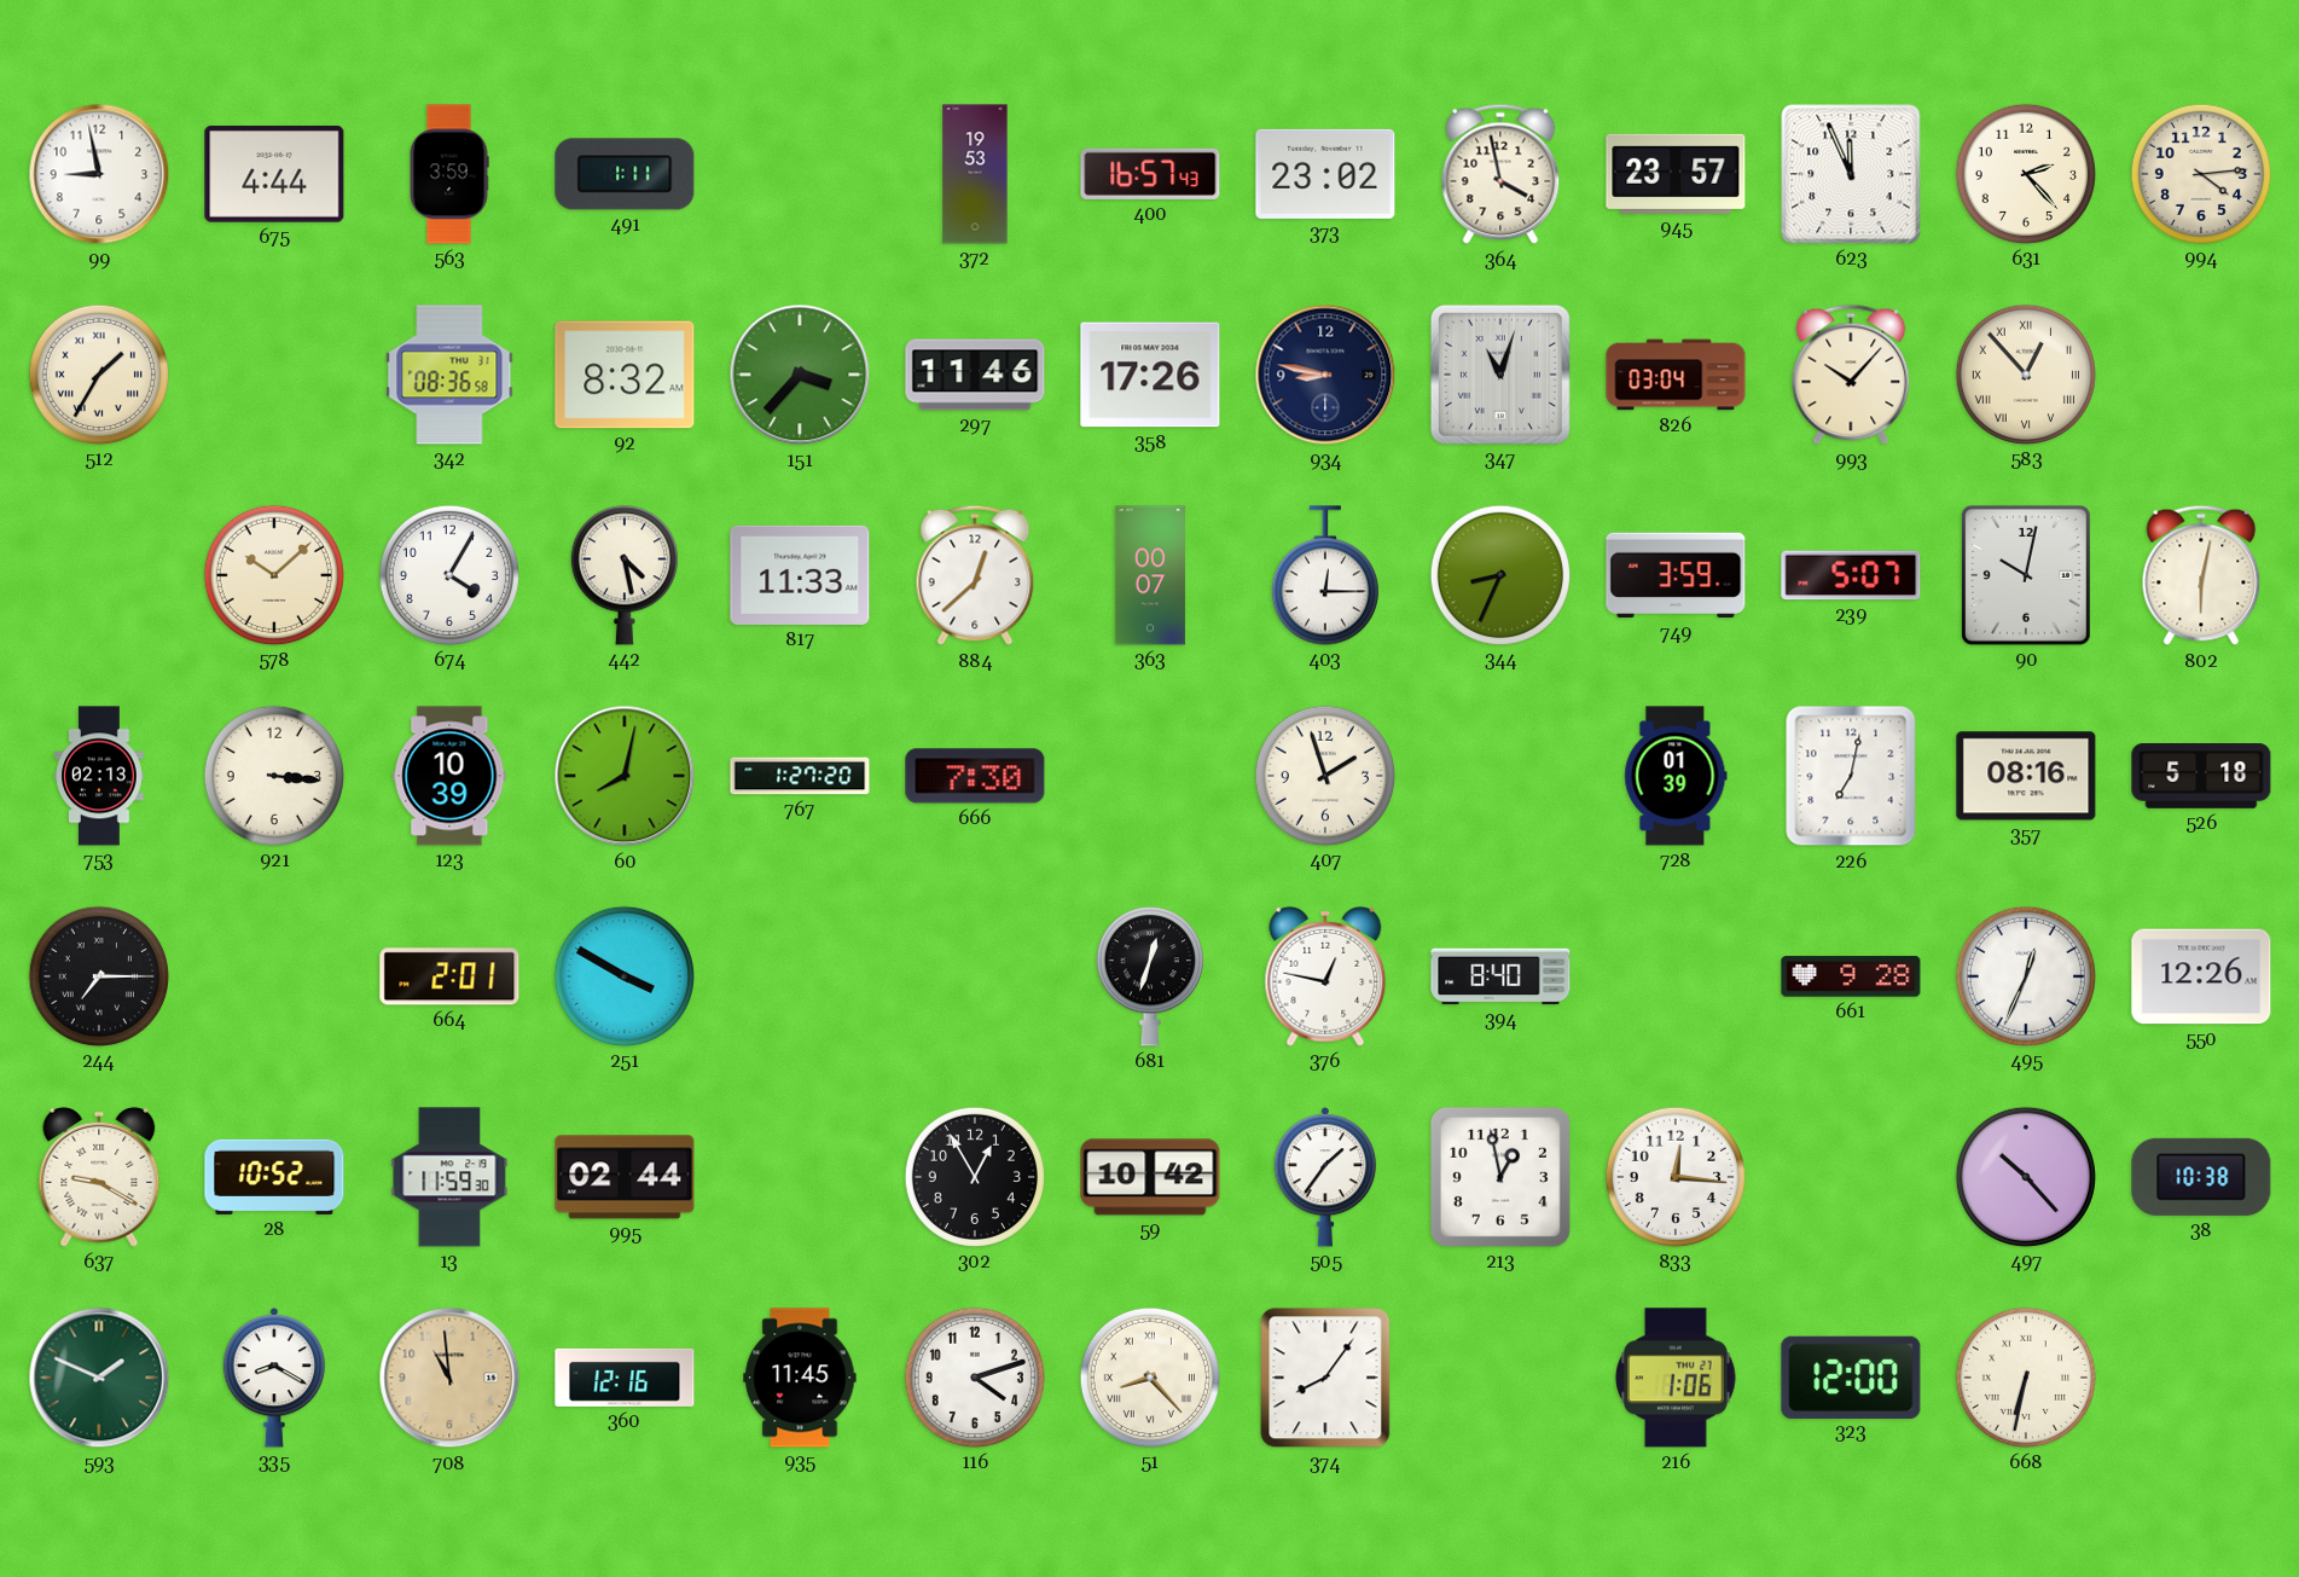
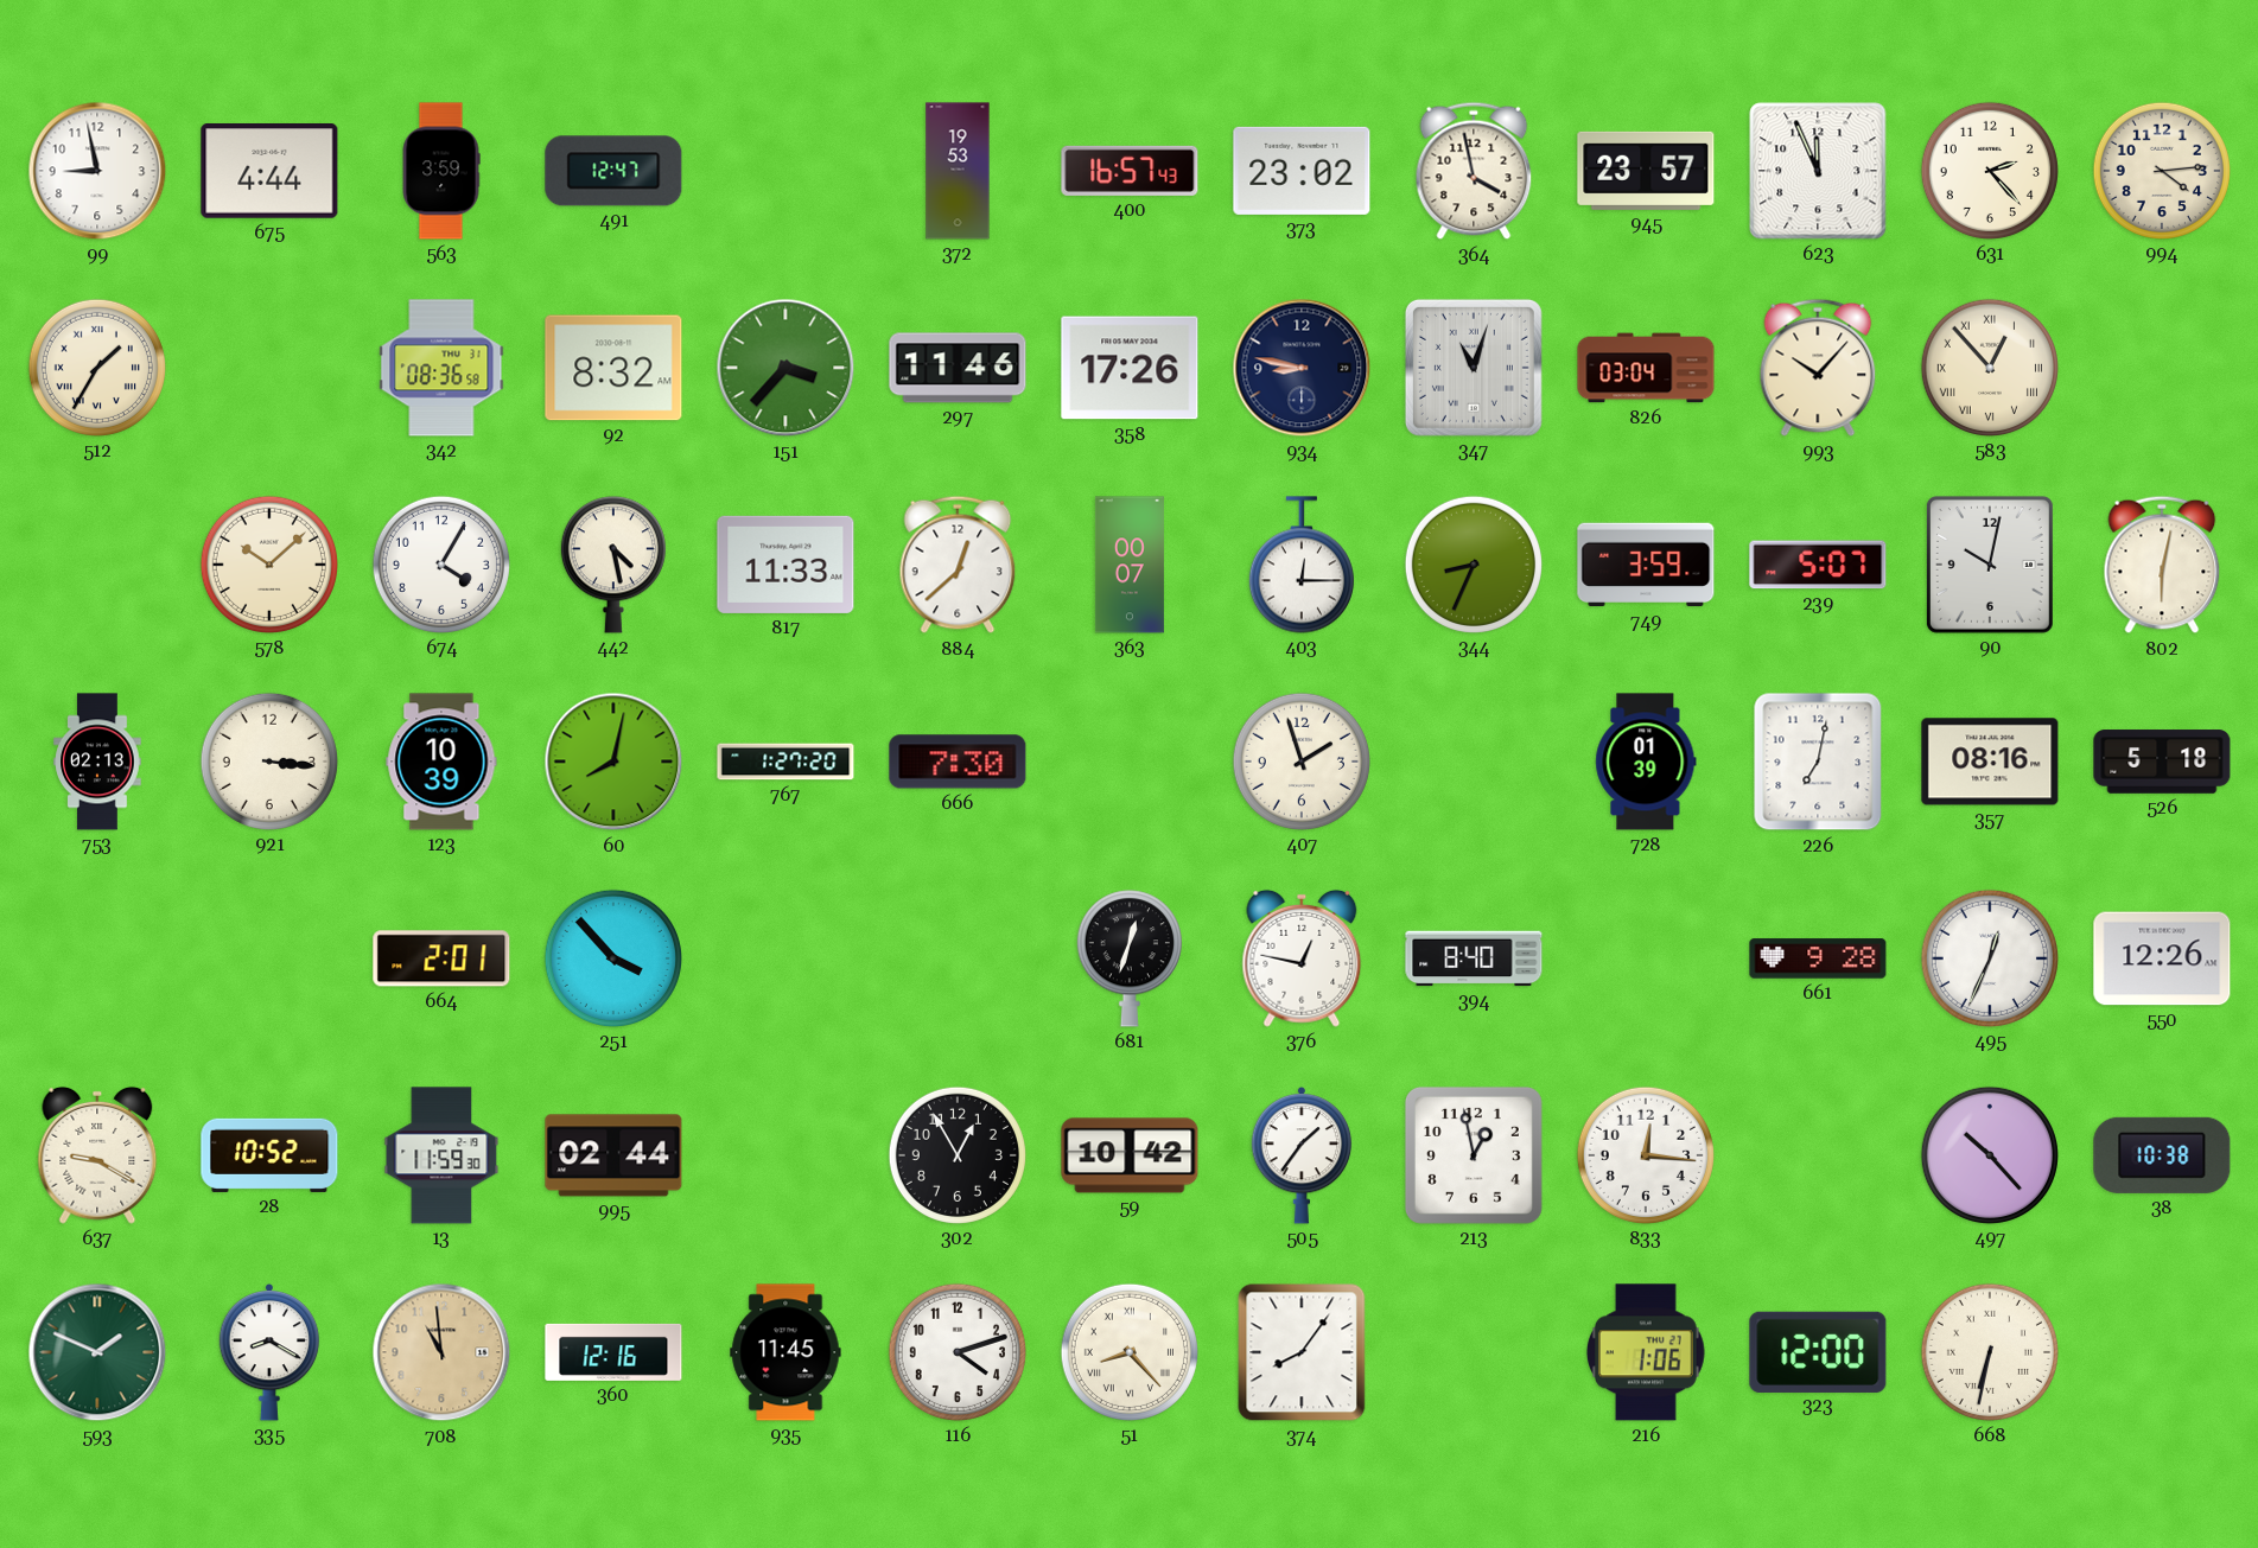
491: 1:11 -> 12:47 (613, 171)
244: 7:15 -> none (99, 976)
251: 3:50 -> 3:53 (613, 958)
